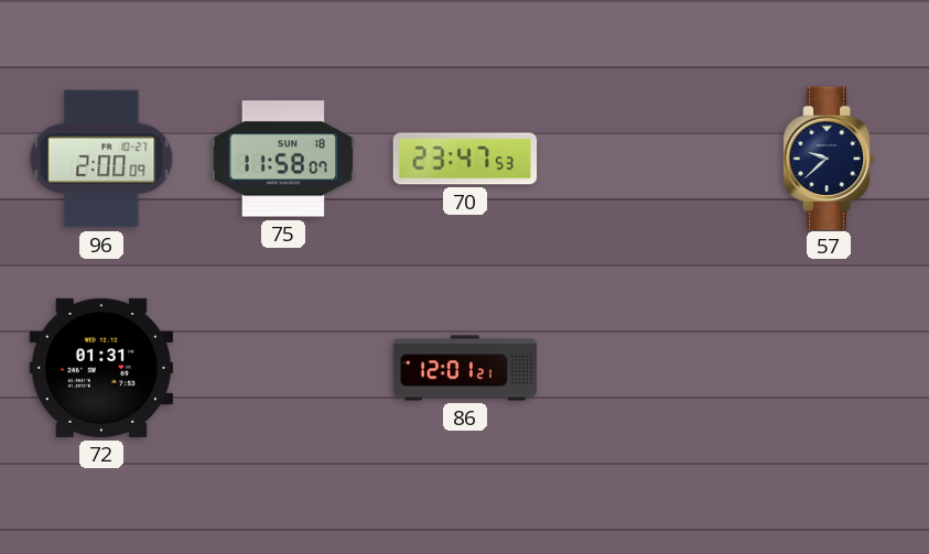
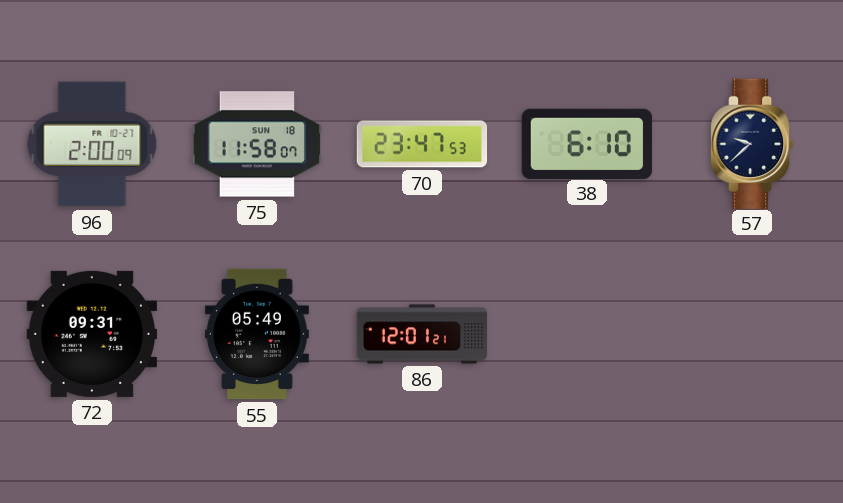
38: none -> 6:10 (586, 143)
72: 01:31 -> 09:31 (91, 334)
55: none -> 05:49 (257, 334)
